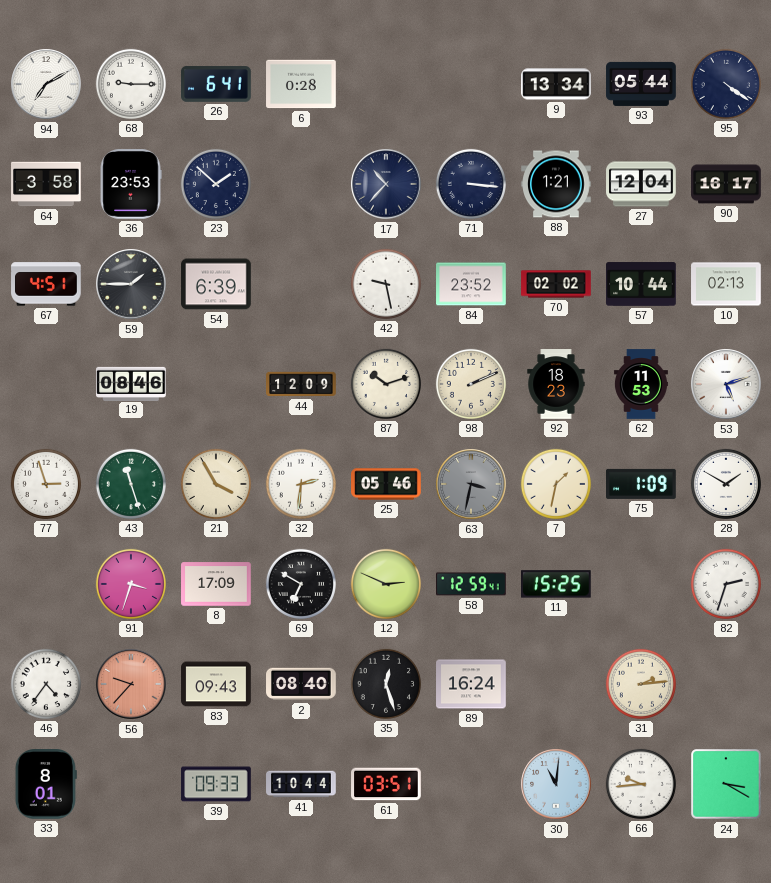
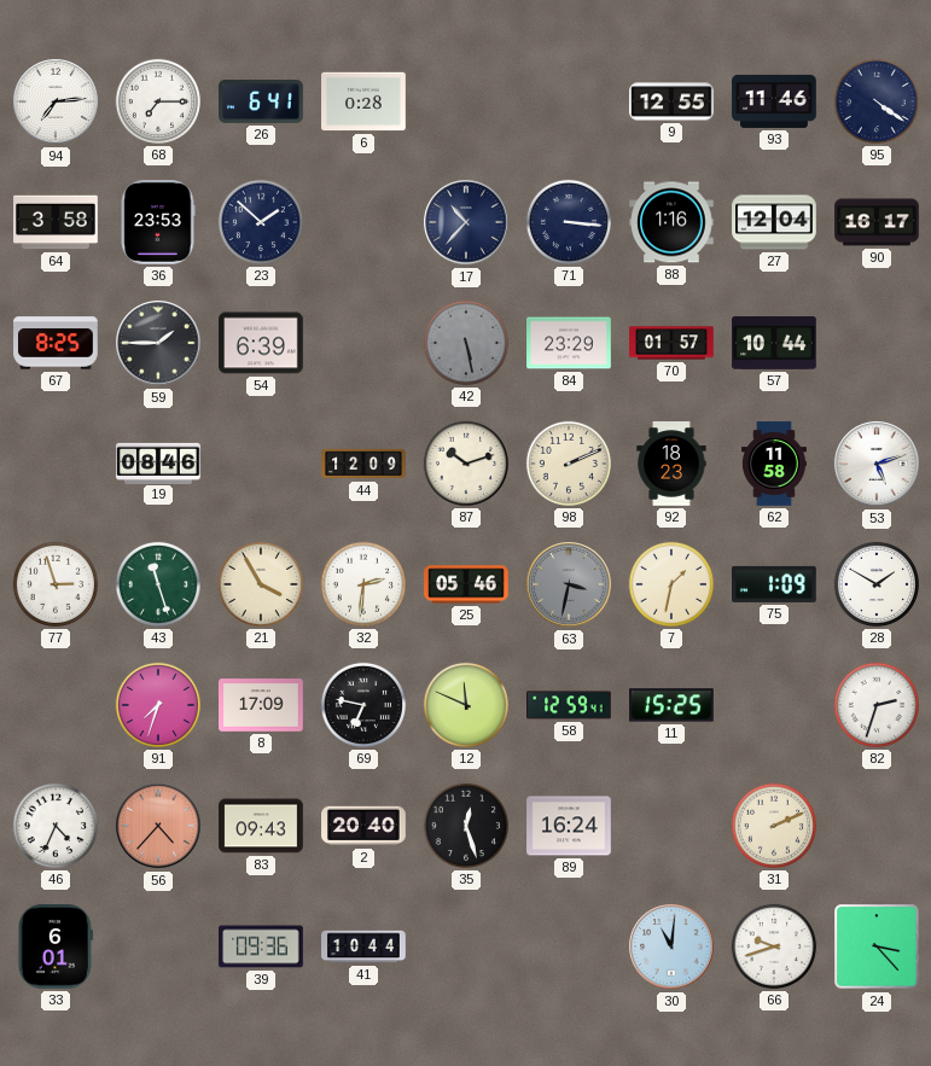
94: 7:10 -> 7:14 (56, 101)
68: 9:15 -> 7:15 (158, 101)
9: 13:34 -> 12:55 (671, 101)
93: 05:44 -> 11:46 (774, 101)
88: 1:21 -> 1:16 (671, 222)
67: 4:51 -> 8:25 (56, 343)
42: 9:28 -> 5:28 (466, 343)
42 dial: white -> grey (466, 343)
84: 23:52 -> 23:29 (569, 343)
70: 02:02 -> 01:57 (671, 343)
10: 02:13 -> none (726, 284)
62: 11:53 -> 11:58 (774, 464)
91: 3:33 -> 7:33 (158, 705)
69: 6:50 -> 6:47 (363, 705)
12: 2:49 -> 11:49 (466, 705)
46: 4:36 -> 4:34 (56, 826)
56: 9:37 -> 4:37 (158, 826)
2: 08:40 -> 20:40 (363, 826)
31: 2:14 -> 2:11 (774, 826)
33: 8:01 -> 6:01 (56, 948)
39: 09:33 -> 09:36 (261, 946)
61: 03:51 -> none (386, 784)
66: 9:44 -> 9:42 (774, 946)
24: 3:20 -> 3:23 (877, 946)
